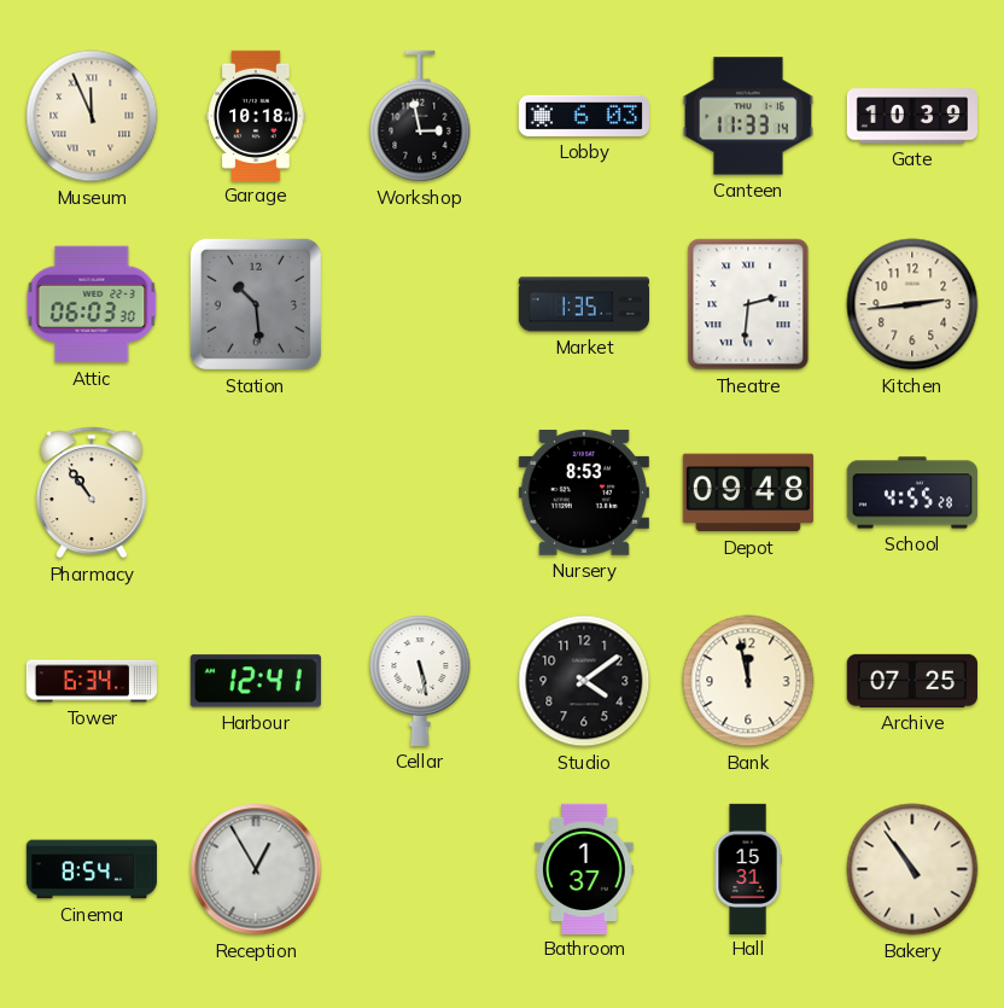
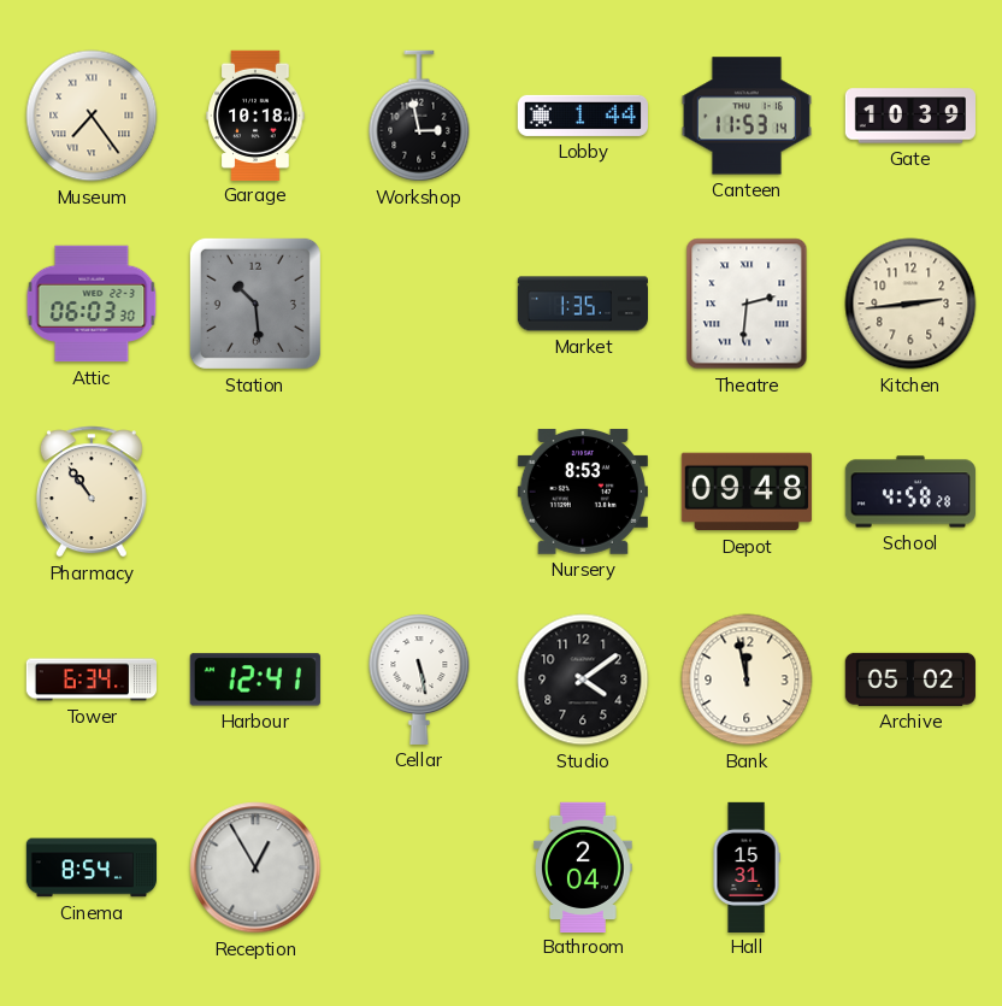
Museum: 11:56 -> 7:24 (92, 116)
Lobby: 6:03 -> 1:44 (583, 116)
Canteen: 11:33 -> 11:53 (747, 116)
School: 4:55 -> 4:58 (910, 492)
Archive: 07:25 -> 05:02 (910, 680)
Bathroom: 1:37 -> 2:04 (583, 866)
Bakery: 10:54 -> none (912, 869)
